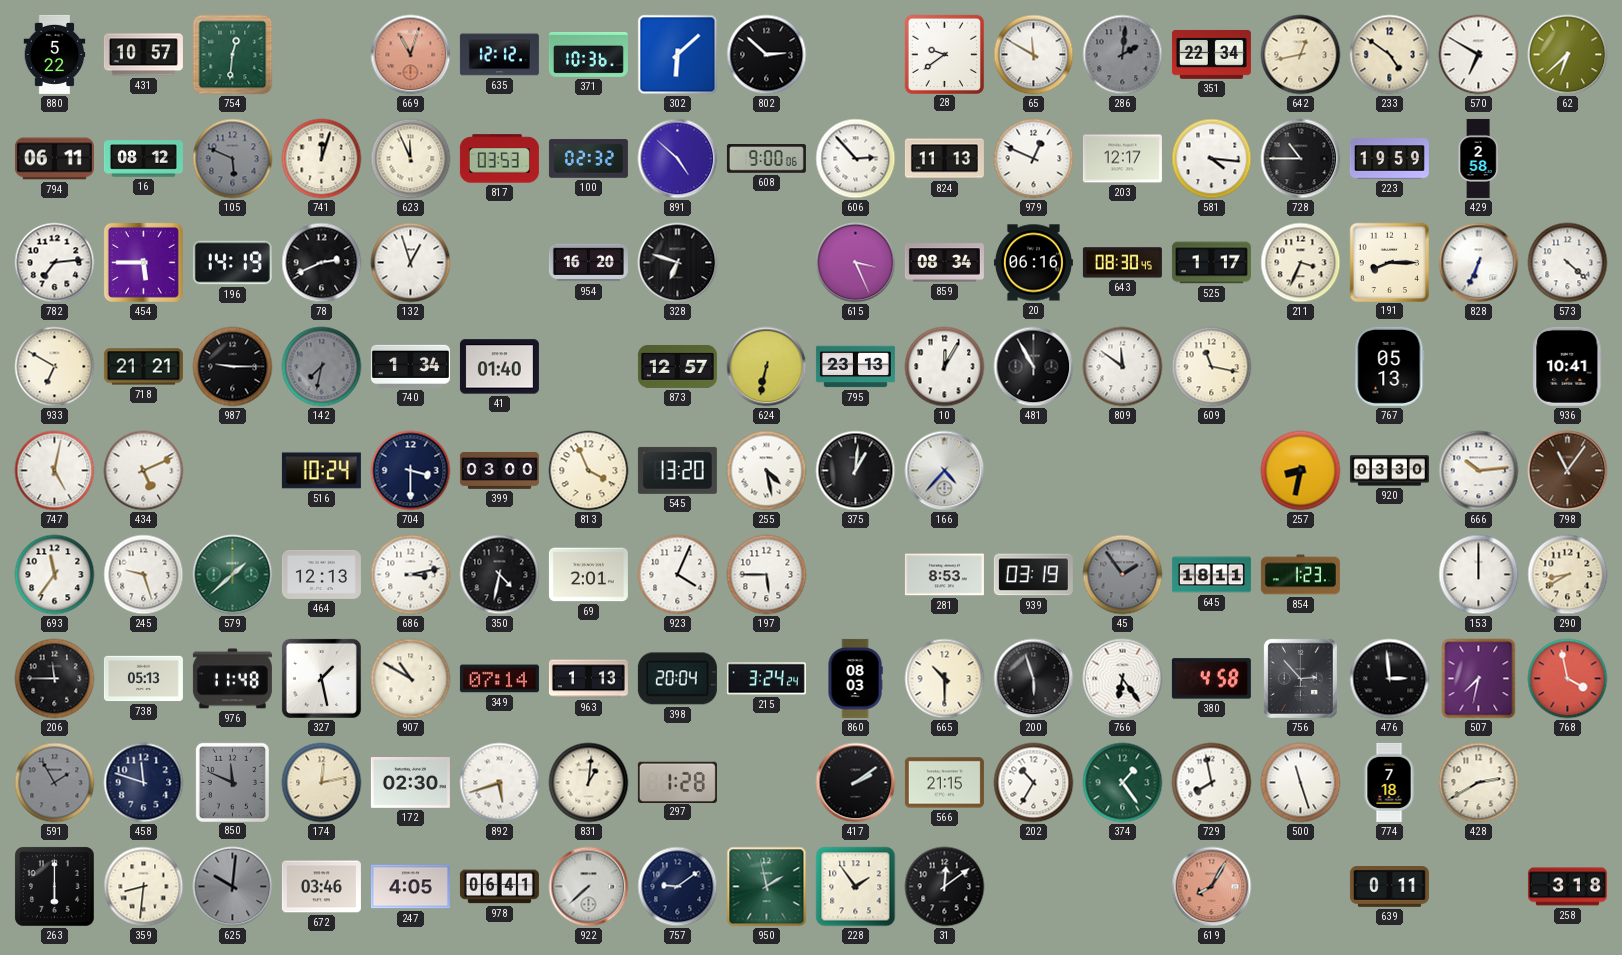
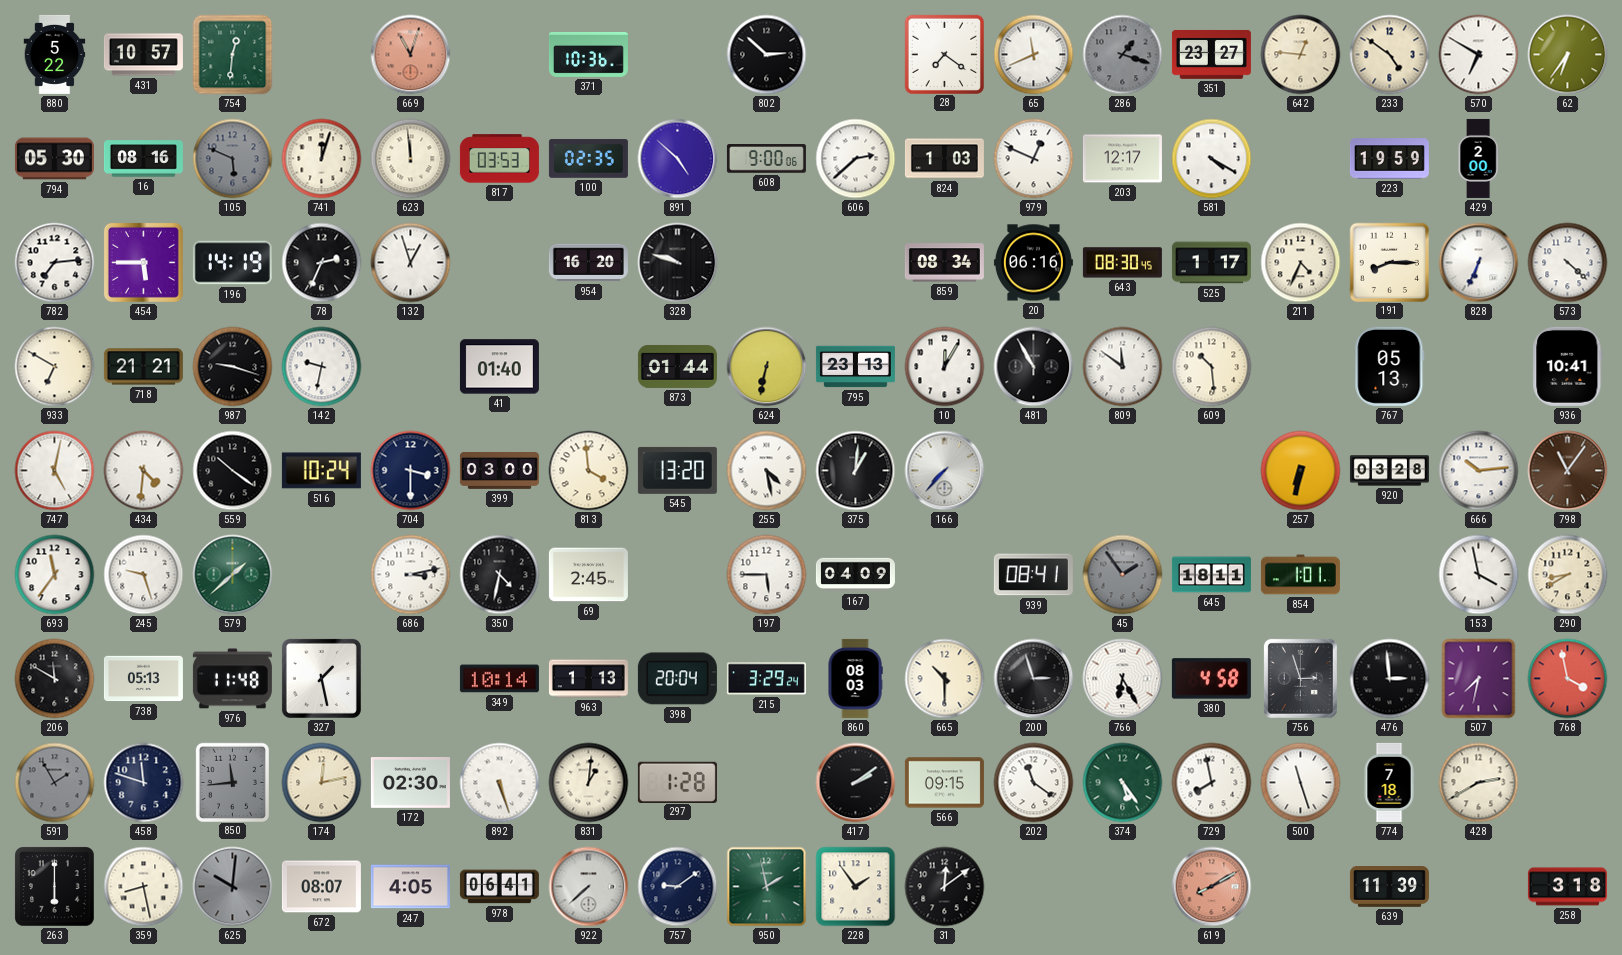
635: 12:12 -> none (499, 55)
302: 6:08 -> none (678, 55)
28: 9:39 -> 7:21 (944, 54)
65: 11:50 -> 11:41 (1034, 55)
286: 2:01 -> 1:18 (1123, 55)
351: 22:34 -> 23:27 (1211, 55)
642: 12:43 -> 12:46 (1301, 55)
62: 6:38 -> 6:36 (1568, 55)
794: 06:11 -> 05:30 (54, 159)
16: 08:12 -> 08:16 (143, 159)
623: 11:56 -> 11:59 (411, 159)
100: 02:32 -> 02:35 (588, 159)
606: 2:53 -> 2:38 (856, 159)
824: 11:13 -> 1:03 (944, 159)
581: 4:16 -> 4:20 (1212, 159)
728: 10:45 -> none (1301, 159)
429: 2:58 -> 2:00 (1478, 158)
78: 2:41 -> 2:34 (322, 263)
328: 6:48 -> 9:48 (678, 263)
615: 3:26 -> none (856, 263)
211: 3:34 -> 4:34 (1301, 263)
987: 9:15 -> 9:18 (233, 367)
142: 7:32 -> 9:32 (322, 367)
142 dial: grey -> white (322, 367)
740: 1:34 -> none (410, 366)
873: 12:57 -> 01:44 (677, 366)
609: 11:17 -> 10:29 (1212, 367)
434: 5:11 -> 4:31 (144, 471)
559: none -> 10:21 (233, 471)
813: 3:56 -> 3:59 (589, 471)
166: 4:37 -> 7:37 (945, 471)
257: 8:32 -> 6:32 (1301, 471)
920: 03:30 -> 03:28 (1389, 471)
464: 12:13 -> none (321, 574)
69: 2:01 -> 2:45 (588, 575)
923: 4:04 -> none (678, 575)
167: none -> 04:09 (855, 575)
281: 8:53 -> none (944, 575)
939: 03:19 -> 08:41 (1033, 575)
854: 1:23 -> 1:01 (1300, 575)
153: 12:00 -> 3:58 (1479, 575)
206: 11:45 -> 11:50 (55, 679)
907: 10:50 -> none (411, 679)
349: 07:14 -> 10:14 (499, 679)
215: 3:24 -> 3:29 (766, 679)
200: 5:57 -> 2:57 (1034, 679)
766: 6:24 -> 6:25 (1123, 679)
756: 2:53 -> 2:57 (1300, 678)
850: 11:49 -> 11:44 (232, 782)
892: 5:42 -> 5:27 (500, 783)
566: 21:15 -> 09:15 (944, 783)
202: 10:35 -> 11:21 (1034, 783)
374: 1:24 -> 5:24 (1123, 783)
359: 8:31 -> 8:28 (144, 887)
672: 03:46 -> 08:07 (321, 887)
619: 8:05 -> 8:10 (1212, 887)
639: 0:11 -> 11:39 (1389, 887)
